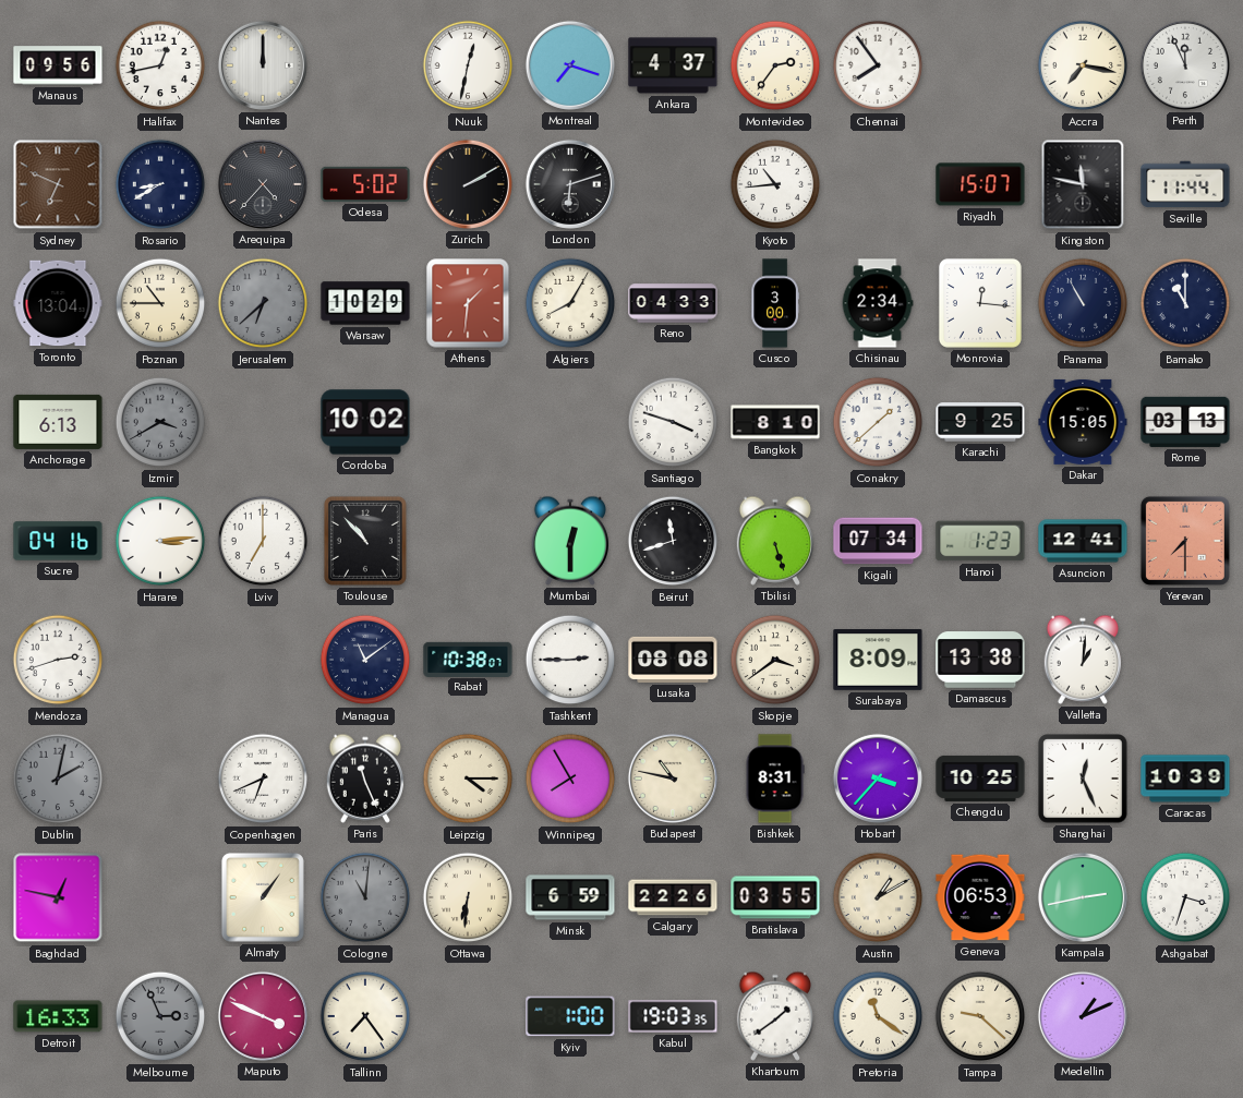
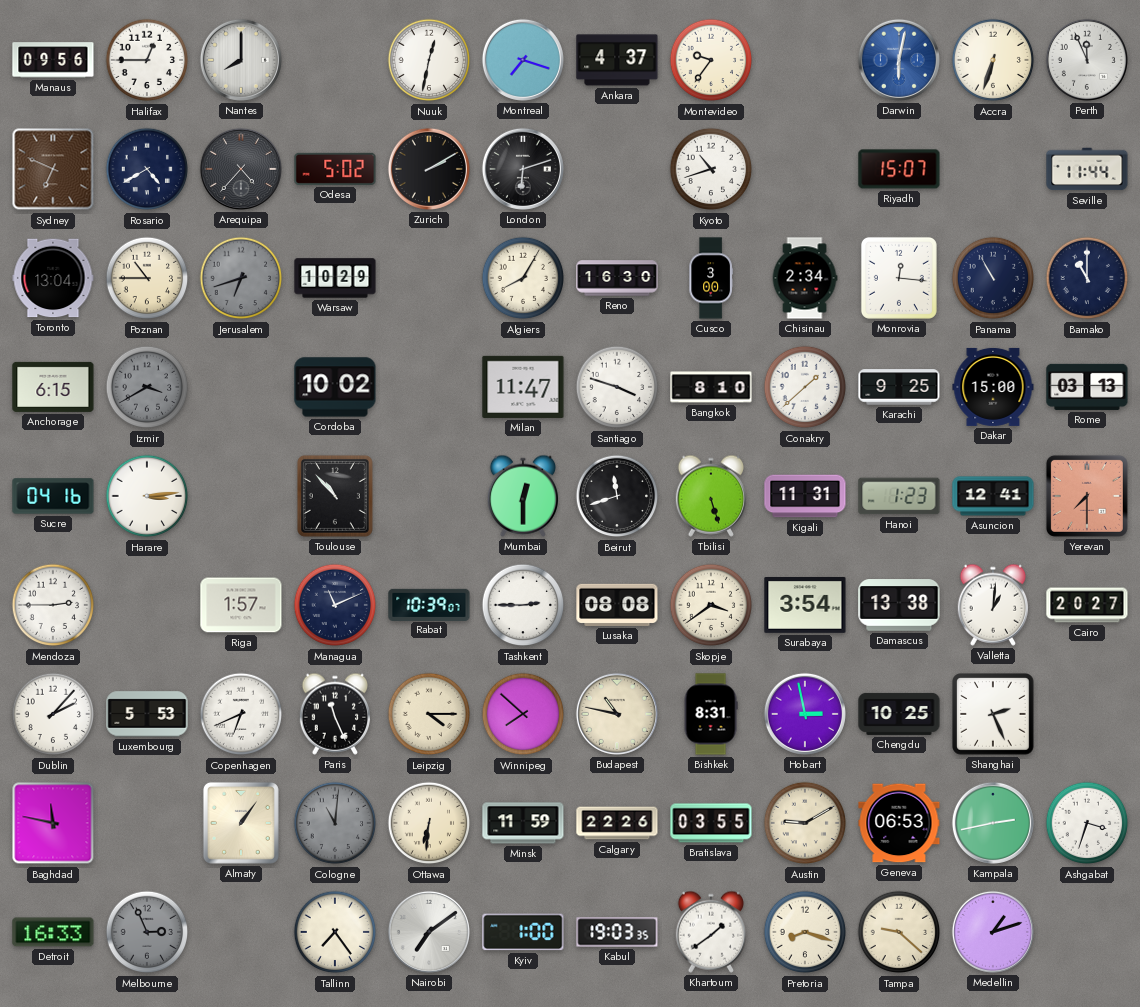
Halifax: 12:43 -> 12:45 (147, 60)
Nantes: 12:00 -> 8:00 (241, 60)
Montevideo: 2:36 -> 9:36 (711, 60)
Chennai: 7:54 -> none (878, 65)
Darwin: none -> 6:02 (899, 60)
Accra: 7:17 -> 6:33 (993, 60)
Rosario: 8:40 -> 4:40 (147, 169)
Kyoto: 10:44 -> 10:42 (711, 169)
Kingston: 11:47 -> none (1083, 184)
Jerusalem: 6:38 -> 6:42 (241, 278)
Athens: 1:31 -> none (468, 303)
Reno: 04:33 -> 16:30 (617, 278)
Anchorage: 6:13 -> 6:15 (53, 387)
Milan: none -> 11:47 (523, 387)
Dakar: 15:05 -> 15:00 (993, 387)
Lviv: 7:00 -> none (263, 541)
Kigali: 07:34 -> 11:31 (805, 496)
Mendoza: 2:42 -> 2:45 (53, 605)
Riga: none -> 1:57 (241, 605)
Managua: 11:09 -> 11:11 (335, 605)
Rabat: 10:38 -> 10:39 (429, 604)
Surabaya: 8:09 -> 3:54 (805, 606)
Cairo: none -> 20:27 (1087, 605)
Dublin: 2:02 -> 2:07 (53, 714)
Dublin dial: grey -> white (53, 714)
Luxembourg: none -> 5:53 (147, 714)
Winnipeg: 7:55 -> 7:52 (523, 714)
Hobart: 3:37 -> 2:58 (805, 714)
Shanghai: 12:26 -> 2:26 (994, 715)
Caracas: 10:39 -> none (1185, 779)
Baghdad: 12:47 -> 11:47 (53, 823)
Minsk: 6:59 -> 11:59 (523, 823)
Austin: 1:10 -> 9:10 (805, 823)
Maputo: 3:49 -> none (263, 1016)
Nairobi: none -> 7:09 (429, 932)
Pretoria: 11:21 -> 8:18 (805, 932)
Medellin: 1:11 -> 1:12 (993, 932)
